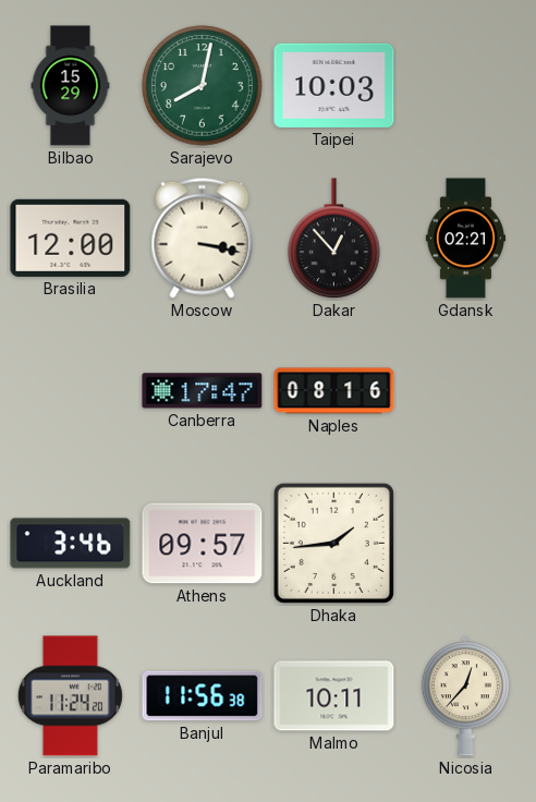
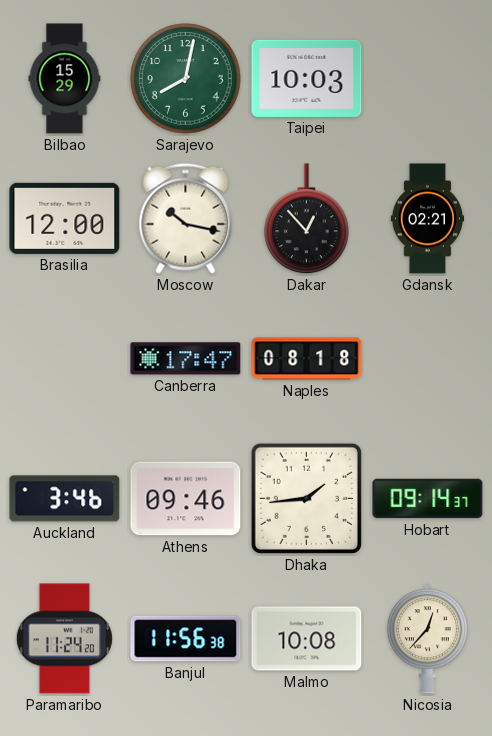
Moscow: 3:17 -> 10:17 (186, 218)
Naples: 08:16 -> 08:18 (307, 359)
Athens: 09:57 -> 09:46 (186, 499)
Hobart: none -> 09:14 (428, 499)
Malmo: 10:11 -> 10:08 (307, 639)
